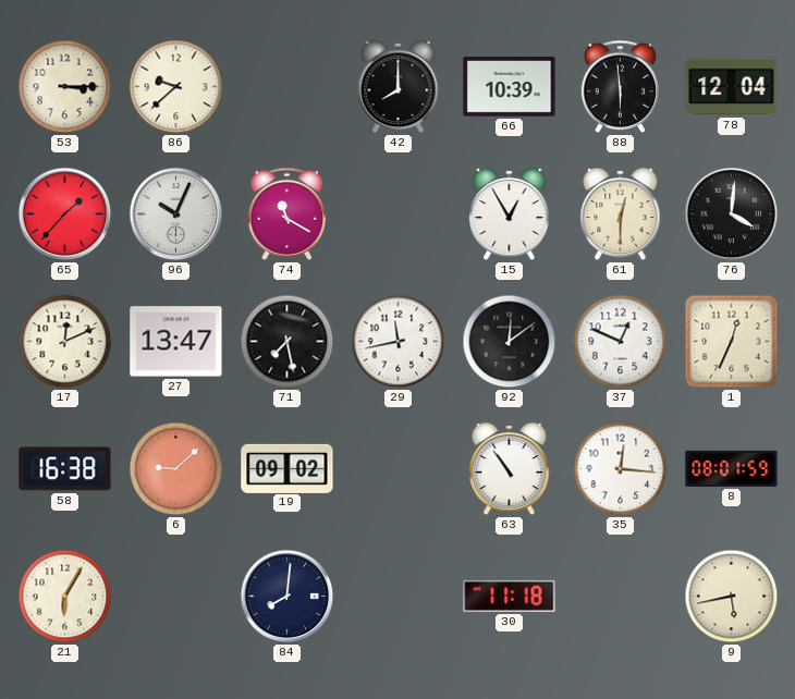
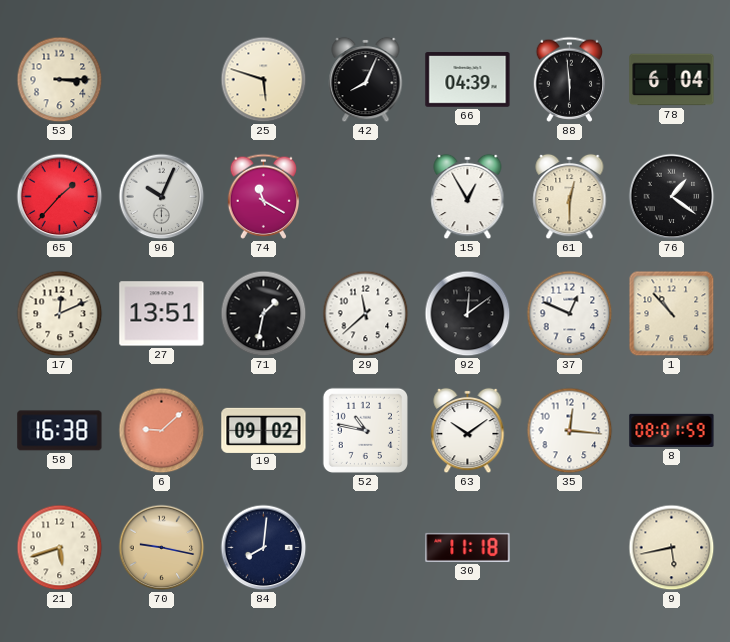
86: 9:38 -> none (176, 87)
25: none -> 5:48 (264, 80)
42: 8:00 -> 8:04 (366, 80)
66: 10:39 -> 04:39 (468, 80)
78: 12:04 -> 6:04 (672, 80)
76: 4:01 -> 1:21 (672, 197)
27: 13:47 -> 13:51 (162, 314)
71: 7:28 -> 1:32 (264, 314)
29: 11:43 -> 11:38 (366, 314)
1: 12:34 -> 10:53 (672, 314)
52: none -> 10:47 (365, 430)
63: 10:54 -> 10:09 (468, 431)
21: 6:05 -> 5:42 (60, 548)
70: none -> 9:17 (162, 548)
